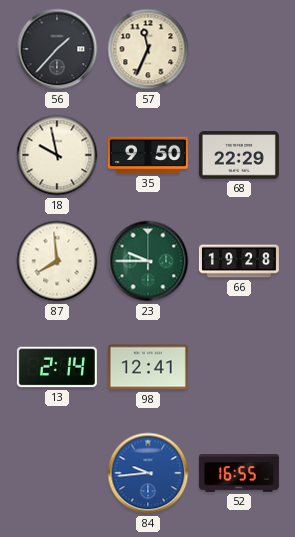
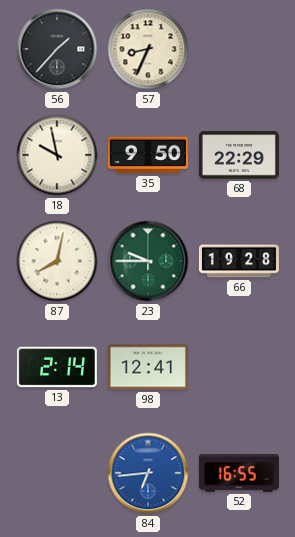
57: 11:34 -> 8:34 (148, 49)
87: 7:59 -> 8:02 (57, 261)
84: 9:44 -> 6:44 (148, 473)
